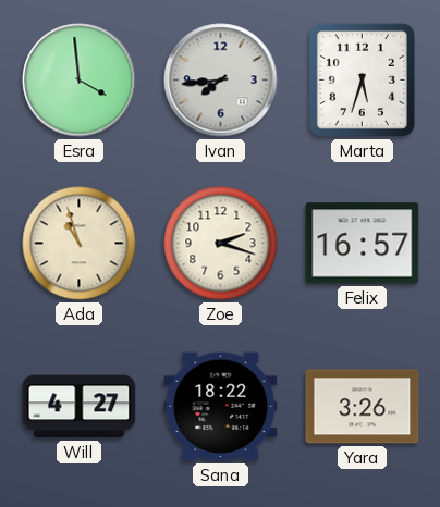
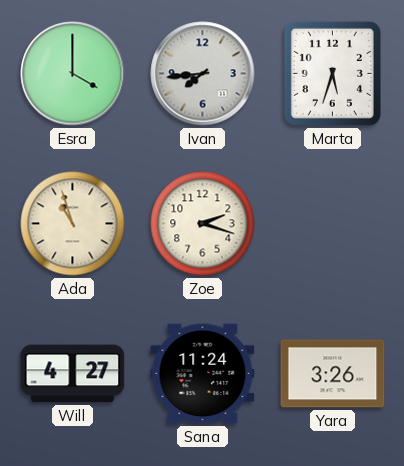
Esra: 3:59 -> 4:00 (73, 74)
Felix: 16:57 -> none (363, 244)
Sana: 18:22 -> 11:24 (203, 374)
